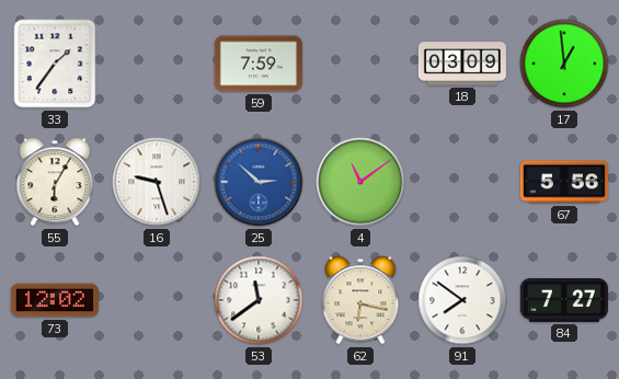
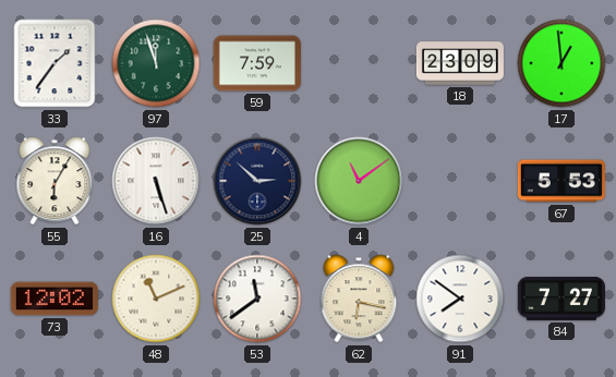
97: none -> 11:57 (156, 63)
18: 03:09 -> 23:09 (460, 63)
16: 9:27 -> 5:27 (156, 181)
25 dial: blue -> navy (257, 181)
67: 5:56 -> 5:53 (561, 181)
48: none -> 11:11 (156, 299)
